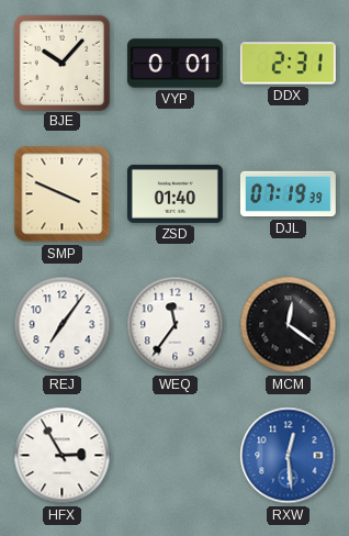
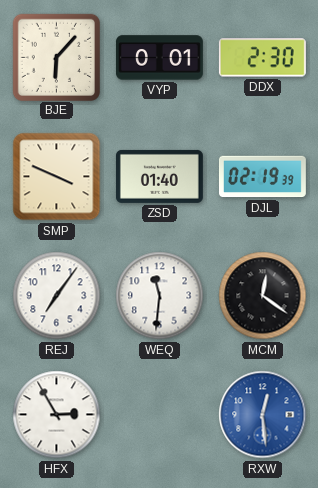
BJE: 10:07 -> 6:07 (56, 57)
DDX: 2:31 -> 2:30 (262, 58)
DJL: 07:19 -> 02:19 (262, 177)
WEQ: 11:36 -> 11:31 (160, 296)
